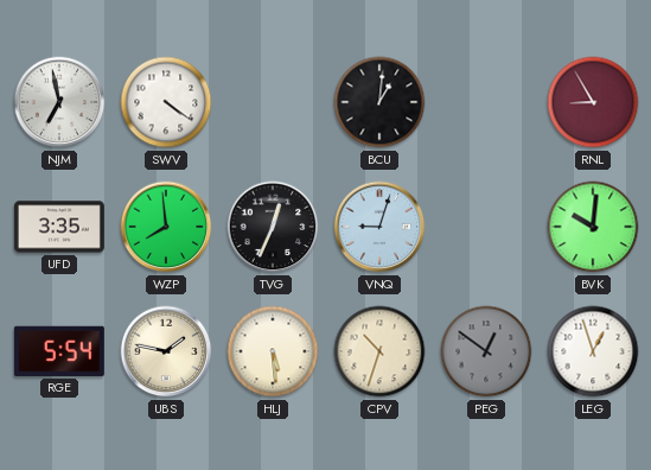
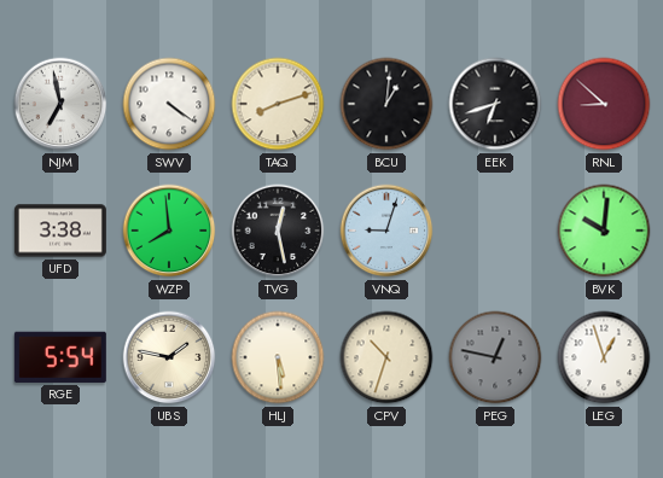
TAQ: none -> 8:12 (278, 104)
EEK: none -> 6:42 (495, 104)
RNL: 8:55 -> 8:52 (604, 104)
UFD: 3:35 -> 3:38 (60, 231)
TVG: 12:34 -> 12:28 (278, 231)
PEG: 12:51 -> 12:47 (495, 357)
